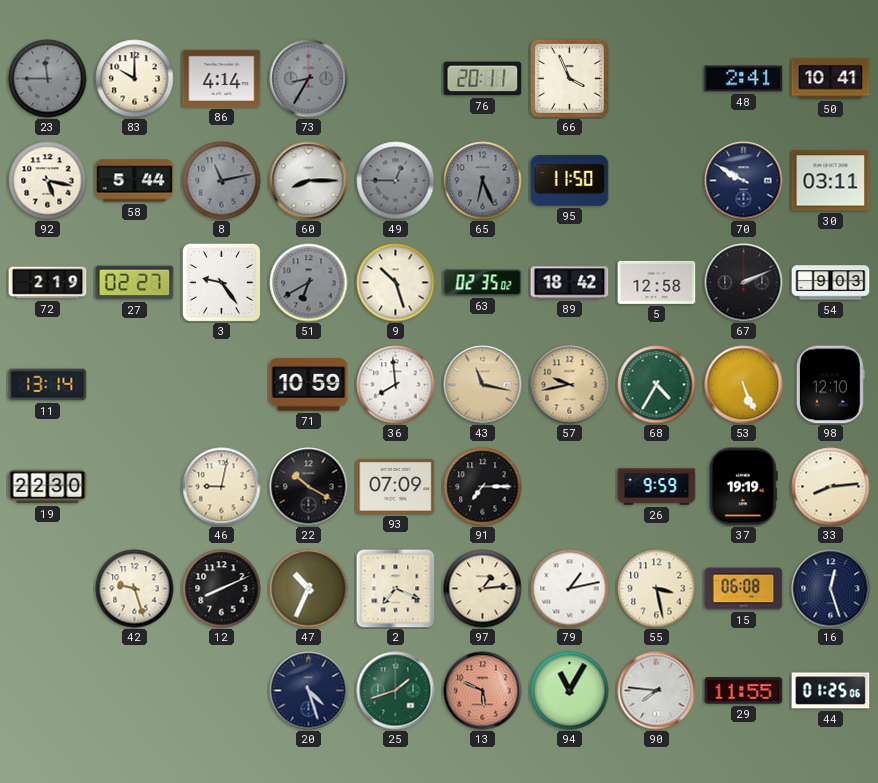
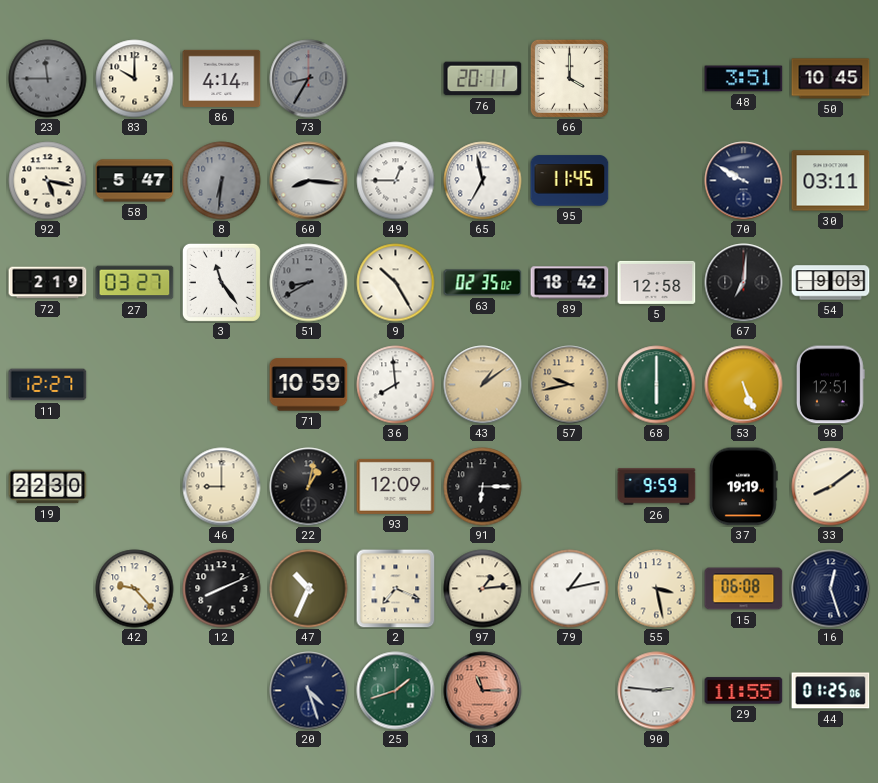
66: 3:56 -> 4:00 (569, 78)
48: 2:41 -> 3:51 (744, 79)
50: 10:41 -> 10:45 (831, 79)
58: 5:44 -> 5:47 (135, 181)
8: 11:13 -> 6:31 (222, 181)
60: 8:15 -> 8:16 (309, 181)
49 dial: grey -> white (396, 181)
65: 6:26 -> 6:58 (483, 181)
65 dial: grey -> white (483, 181)
95: 11:50 -> 11:45 (570, 181)
27: 02:27 -> 03:27 (135, 283)
3: 9:24 -> 11:24 (221, 282)
51: 6:40 -> 8:40 (309, 283)
9: 10:27 -> 10:25 (396, 283)
67: 2:11 -> 7:01 (744, 283)
11: 13:14 -> 12:27 (48, 385)
43: 11:17 -> 1:09 (483, 385)
68: 4:35 -> 6:00 (657, 385)
98: 12:10 -> 12:51 (831, 385)
46: 9:02 -> 9:00 (222, 487)
22: 10:20 -> 1:02 (309, 487)
93: 07:09 -> 12:09 (396, 486)
91: 7:15 -> 6:15 (483, 487)
33: 8:14 -> 8:09 (831, 487)
42: 9:27 -> 9:23 (135, 589)
13: 5:49 -> 11:15 (483, 691)
94: 11:05 -> none (570, 691)
90: 7:46 -> 2:46 (657, 691)
